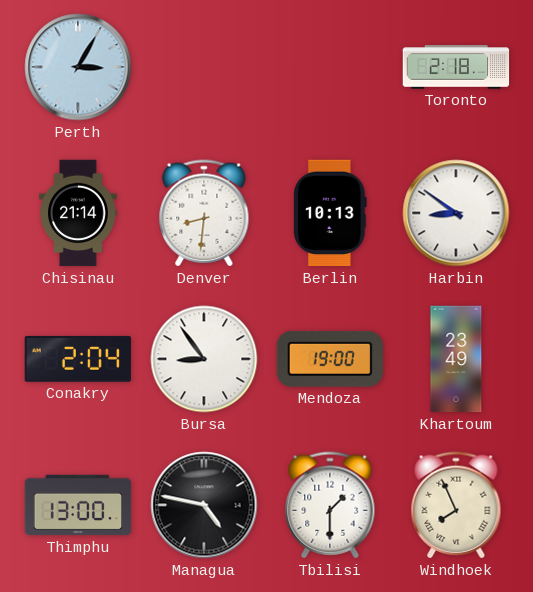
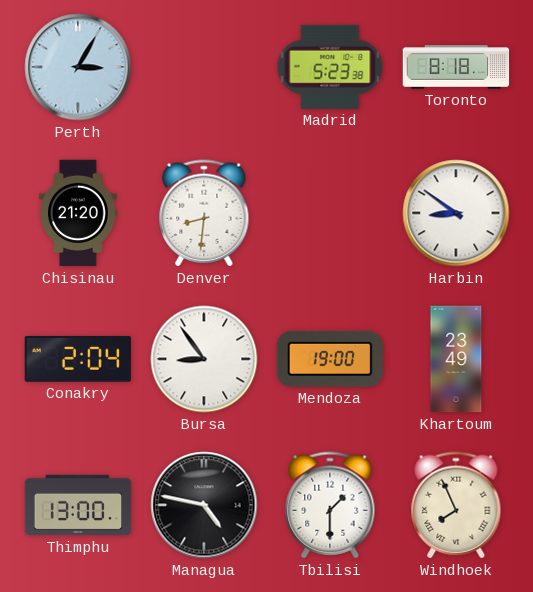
Madrid: none -> 5:23 (330, 67)
Toronto: 2:18 -> 8:18 (456, 67)
Chisinau: 21:14 -> 21:20 (78, 213)
Berlin: 10:13 -> none (330, 213)
